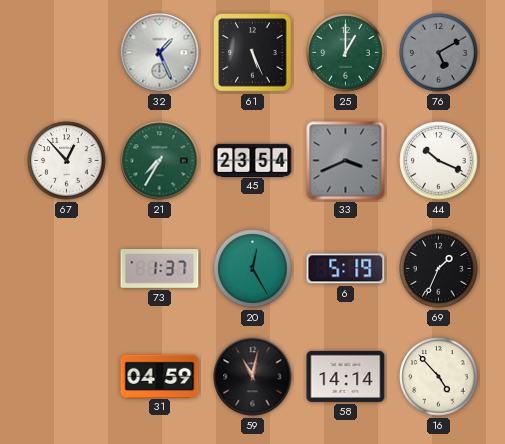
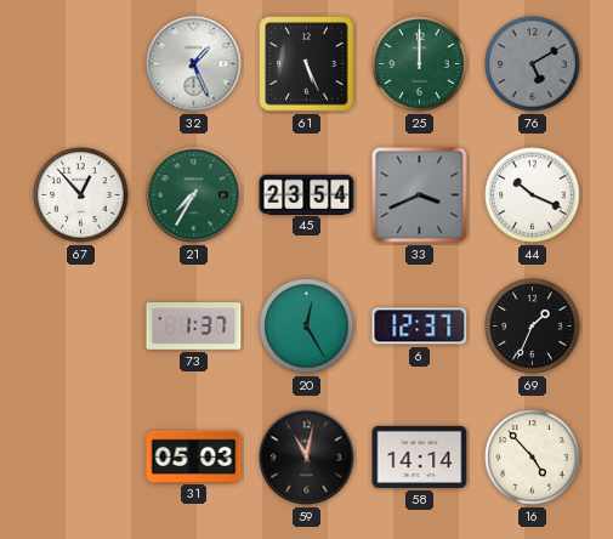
25: 1:00 -> 12:00 (420, 64)
6: 5:19 -> 12:37 (420, 327)
31: 04:59 -> 05:03 (194, 456)
